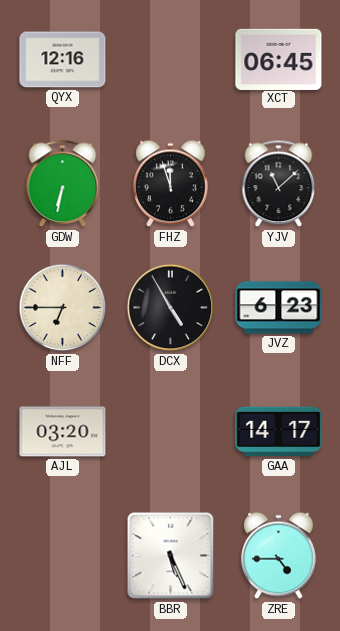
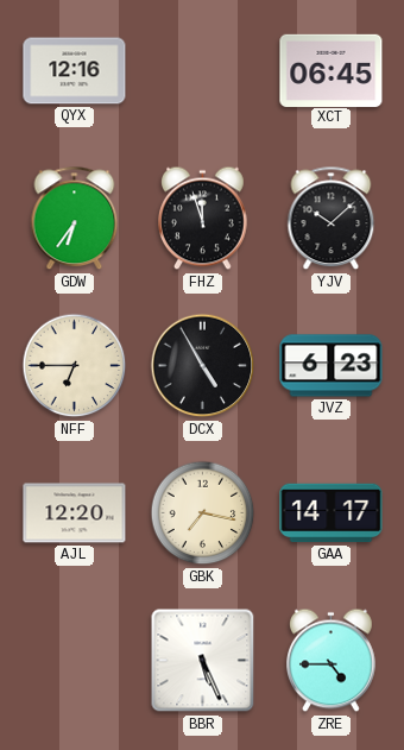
GDW: 6:32 -> 6:36 (75, 219)
YJV: 11:08 -> 10:08 (332, 219)
AJL: 03:20 -> 12:20 (75, 513)
GBK: none -> 7:17 (203, 513)
